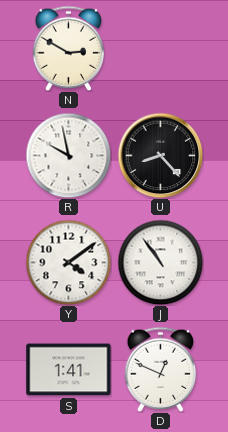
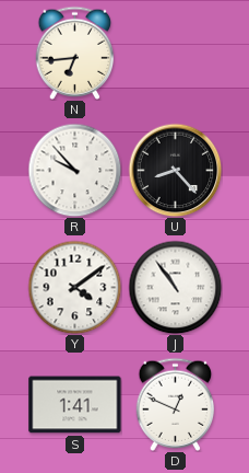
N: 2:50 -> 6:44 (75, 53)
R: 9:58 -> 9:53 (74, 170)
